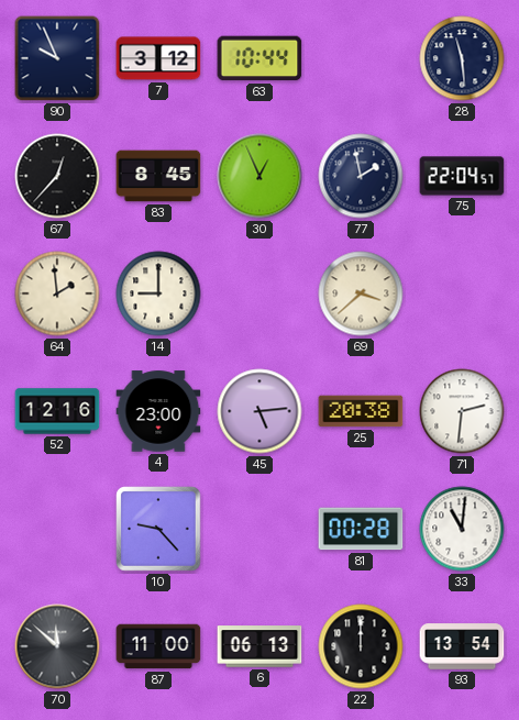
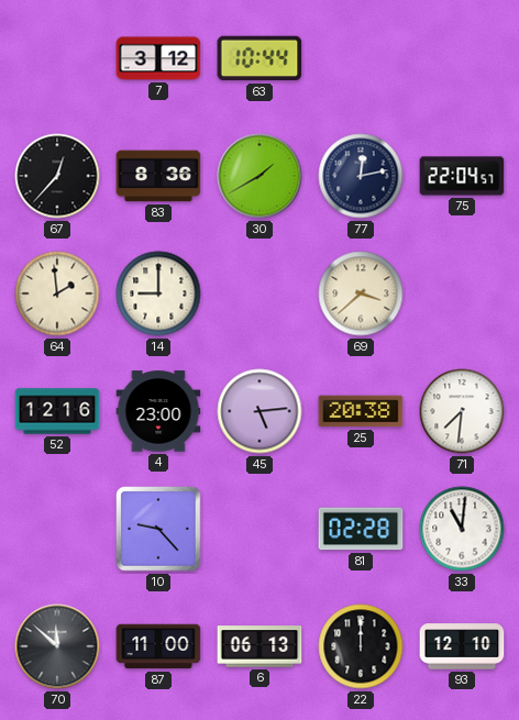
90: 9:56 -> none (57, 58)
28: 11:29 -> none (462, 58)
83: 8:45 -> 8:36 (158, 176)
30: 12:56 -> 1:40 (259, 176)
77: 1:58 -> 12:13 (361, 176)
71: 2:31 -> 7:31 (462, 411)
81: 00:28 -> 02:28 (361, 529)
93: 13:54 -> 12:10 (462, 646)
